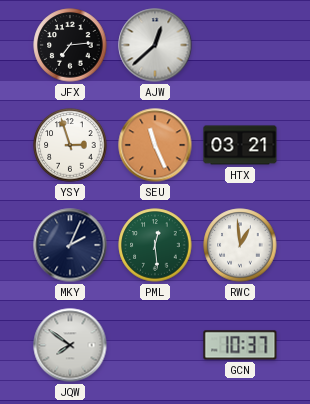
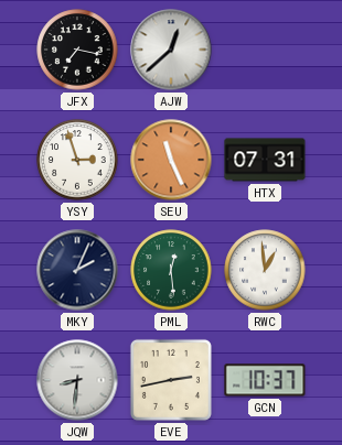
JFX: 7:14 -> 7:17 (77, 50)
HTX: 03:21 -> 07:31 (265, 160)
JQW: 7:51 -> 8:31 (77, 380)
EVE: none -> 2:43 (171, 380)
